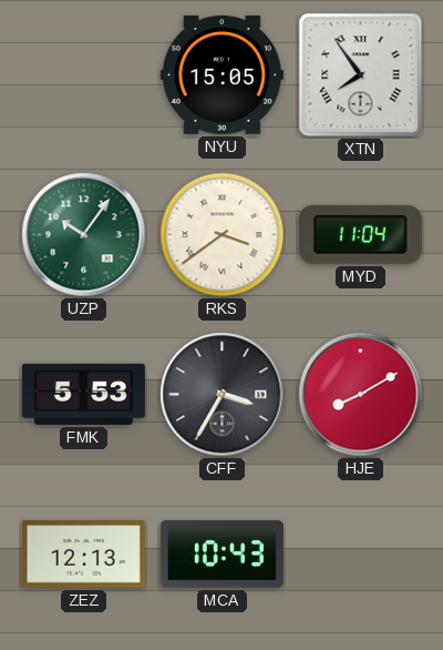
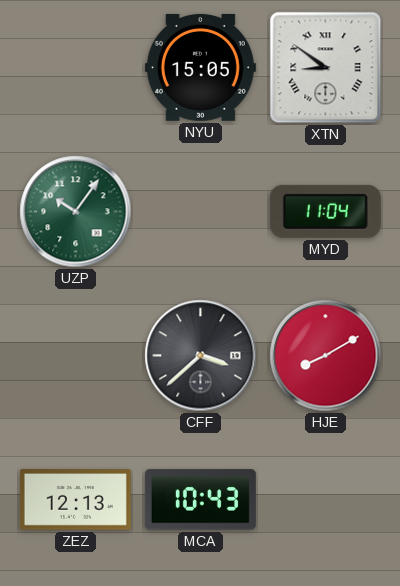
XTN: 7:54 -> 8:51 (326, 68)
RKS: 3:39 -> none (223, 235)
FMK: 5:53 -> none (83, 394)
CFF: 3:35 -> 3:38 (201, 356)
